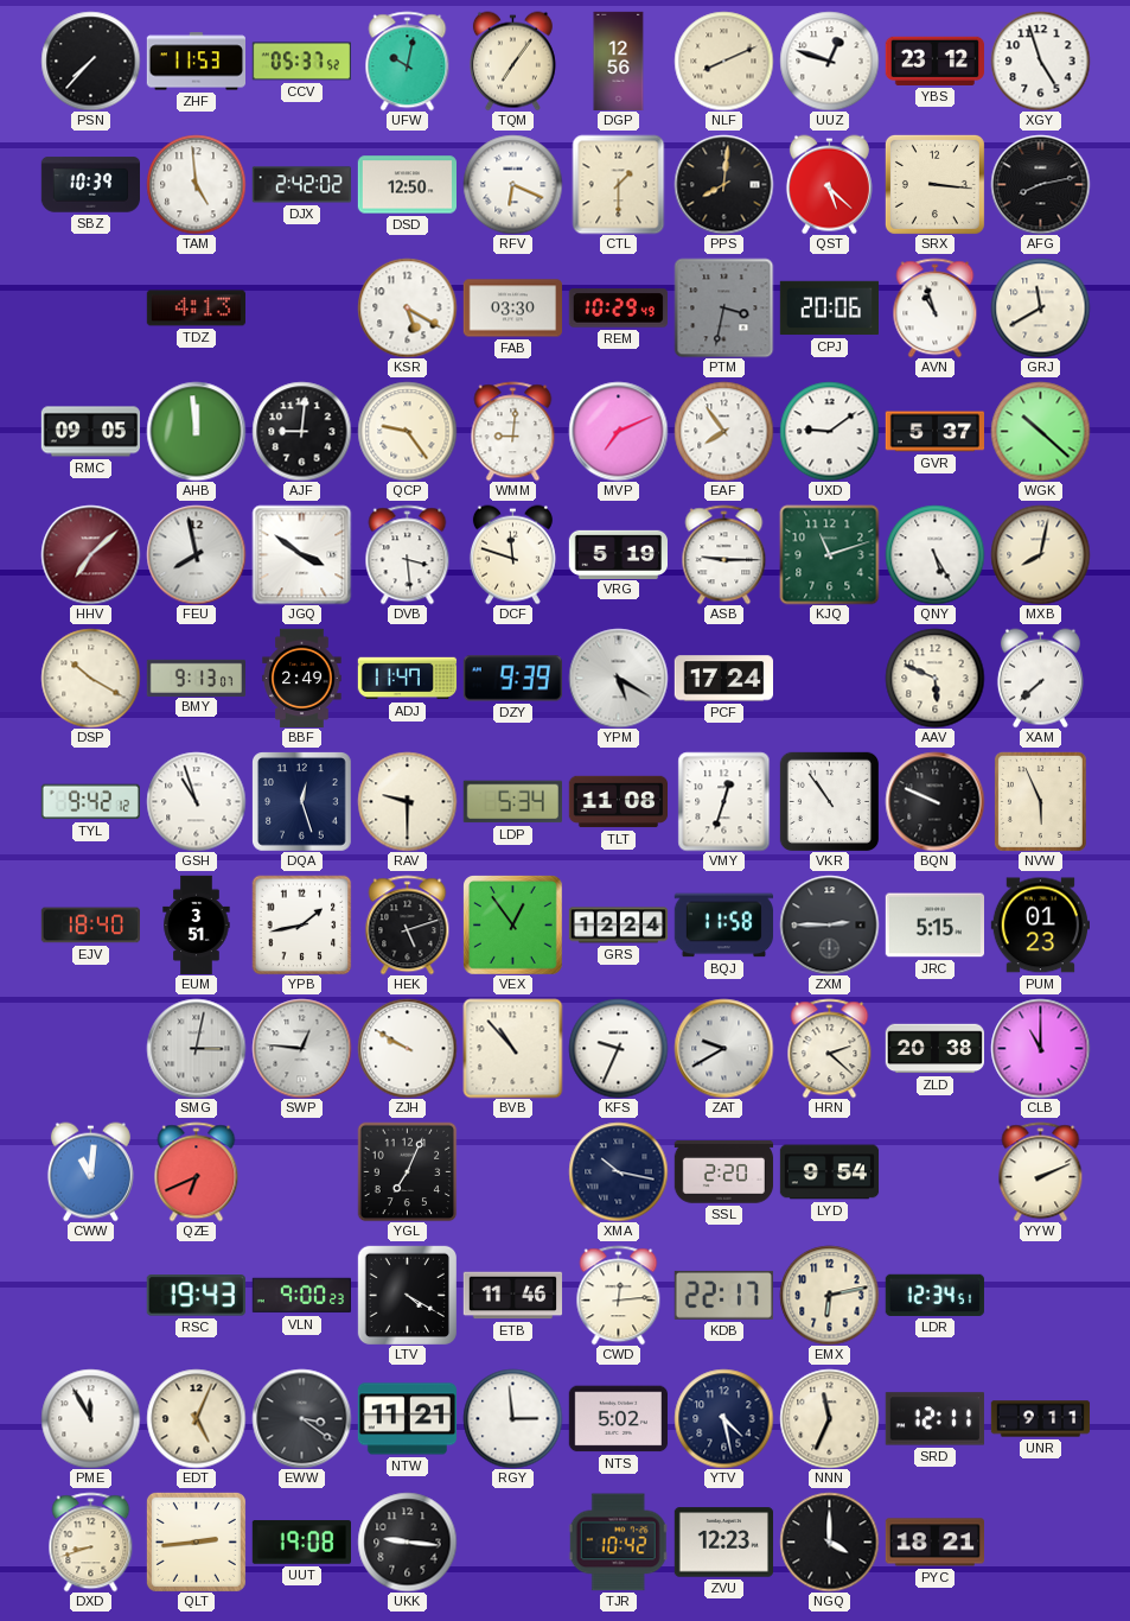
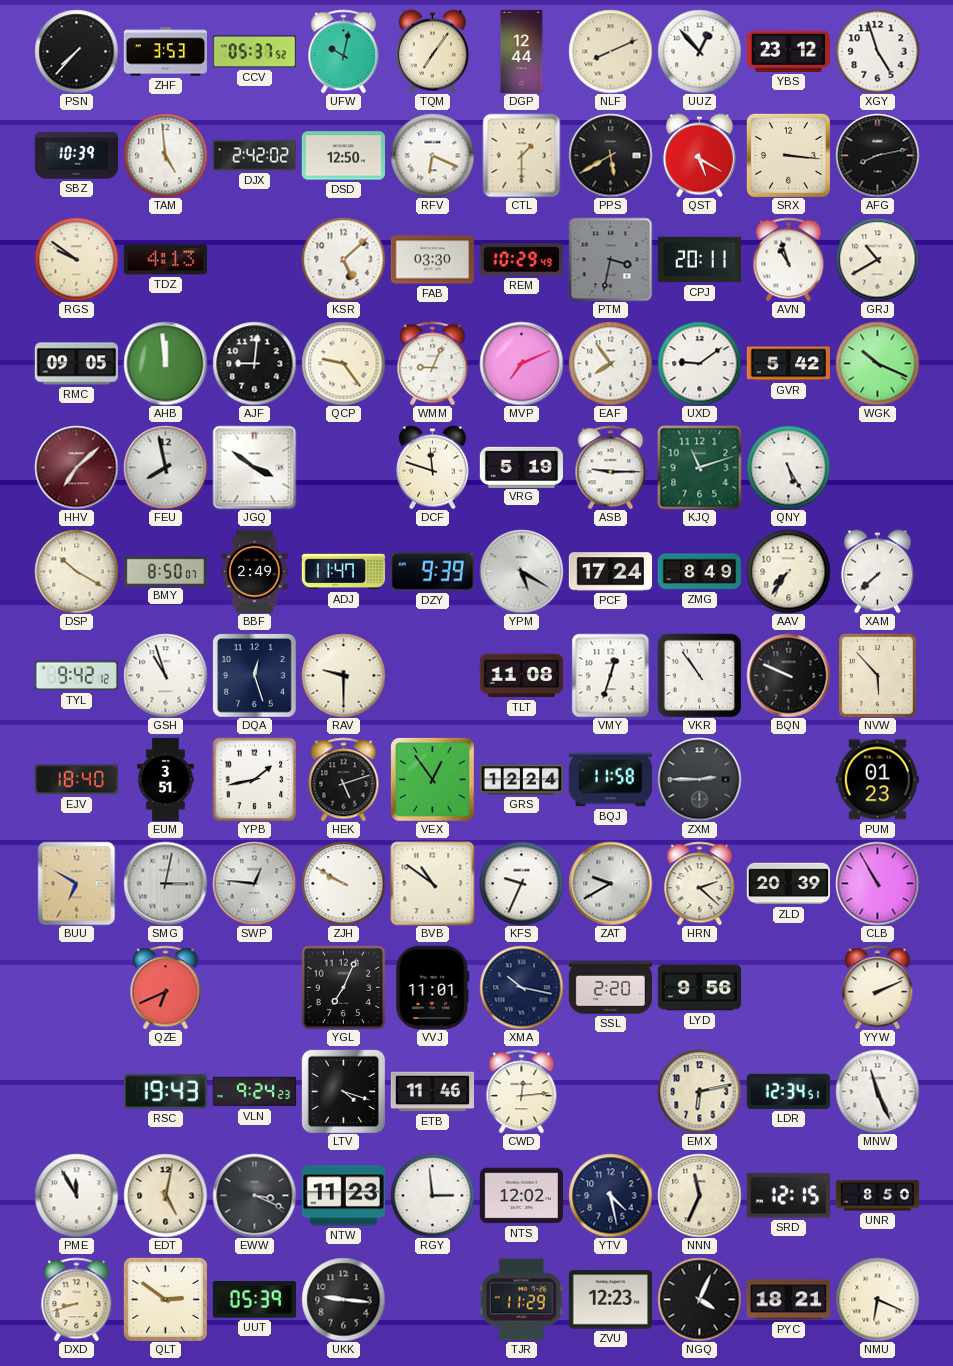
ZHF: 11:53 -> 3:53 (165, 52)
DGP: 12:56 -> 12:44 (522, 51)
UUZ: 12:48 -> 12:53 (699, 51)
PPS: 8:01 -> 5:40 (610, 155)
QST: 5:22 -> 5:20 (699, 155)
RGS: none -> 9:51 (76, 259)
KSR: 5:20 -> 5:08 (343, 259)
CPJ: 20:06 -> 20:11 (699, 260)
GRJ: 11:40 -> 10:40 (877, 259)
WMM: 9:01 -> 9:04 (433, 363)
GVR: 5:37 -> 5:42 (788, 364)
WGK: 10:22 -> 10:19 (877, 363)
DVB: 3:29 -> none (408, 554)
MXB: 8:02 -> none (1040, 554)
BMY: 9:13 -> 8:50 (165, 571)
ZMG: none -> 8:49 (699, 572)
AAV: 5:49 -> 7:36 (788, 571)
LDP: 5:34 -> none (512, 802)
NVW: 5:56 -> 5:53 (877, 675)
JRC: 5:15 -> none (934, 926)
BUU: none -> 6:50 (77, 883)
BVB: 10:53 -> 10:51 (432, 883)
ZLD: 20:38 -> 20:39 (788, 884)
CLB: 11:00 -> 10:55 (877, 883)
CWW: 11:01 -> none (90, 1171)
VVJ: none -> 11:01 (433, 987)
LYD: 9:54 -> 9:56 (699, 988)
VLN: 9:00 -> 9:24 (254, 1092)
LTV: 4:20 -> 4:18 (343, 1091)
KDB: 22:17 -> none (723, 1295)
MNW: none -> 11:26 (877, 1091)
EDT: 5:04 -> 5:02 (165, 1195)
EWW: 3:21 -> 3:19 (254, 1195)
NTW: 11:21 -> 11:23 (343, 1196)
NTS: 5:02 -> 12:02 (521, 1196)
SRD: 12:11 -> 12:15 (788, 1196)
UNR: 9:11 -> 8:50 (877, 1196)
QLT: 2:44 -> 2:51 (165, 1299)
UUT: 19:08 -> 05:39 (254, 1300)
TJR: 10:42 -> 11:29 (521, 1300)
NGQ: 4:00 -> 4:04 (699, 1299)
NMU: none -> 6:19 (877, 1299)
